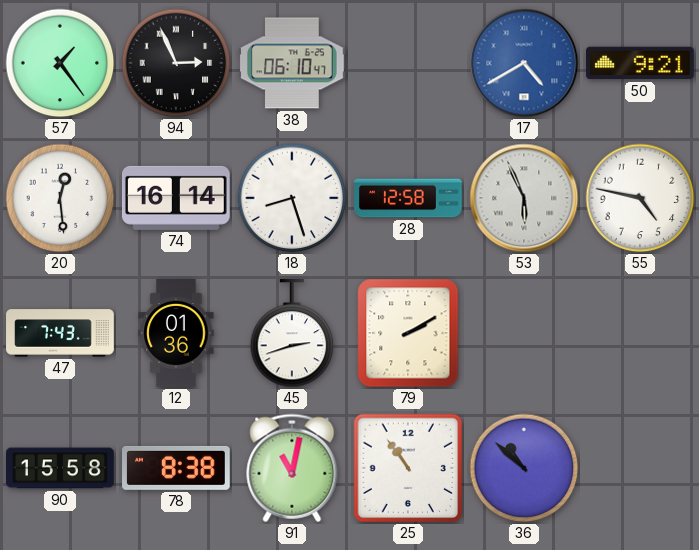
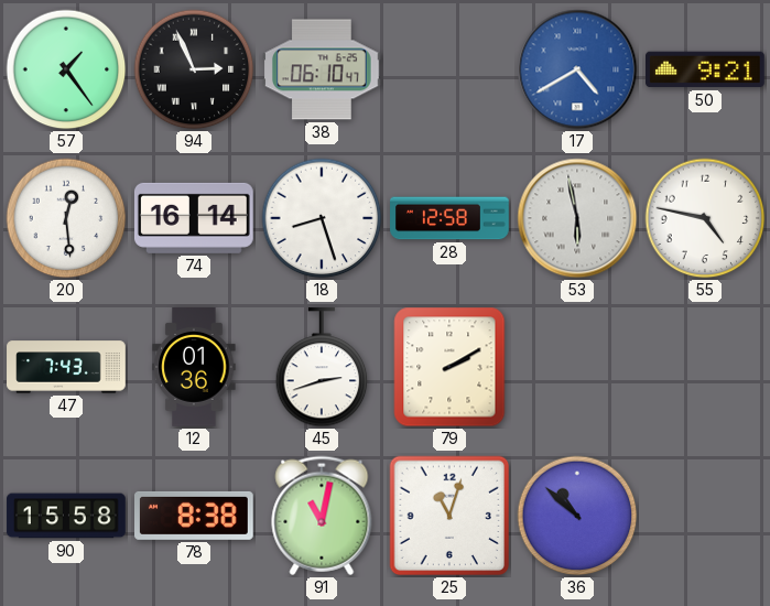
53: 5:56 -> 5:58 (577, 218)
25: 10:54 -> 11:03 (449, 516)
